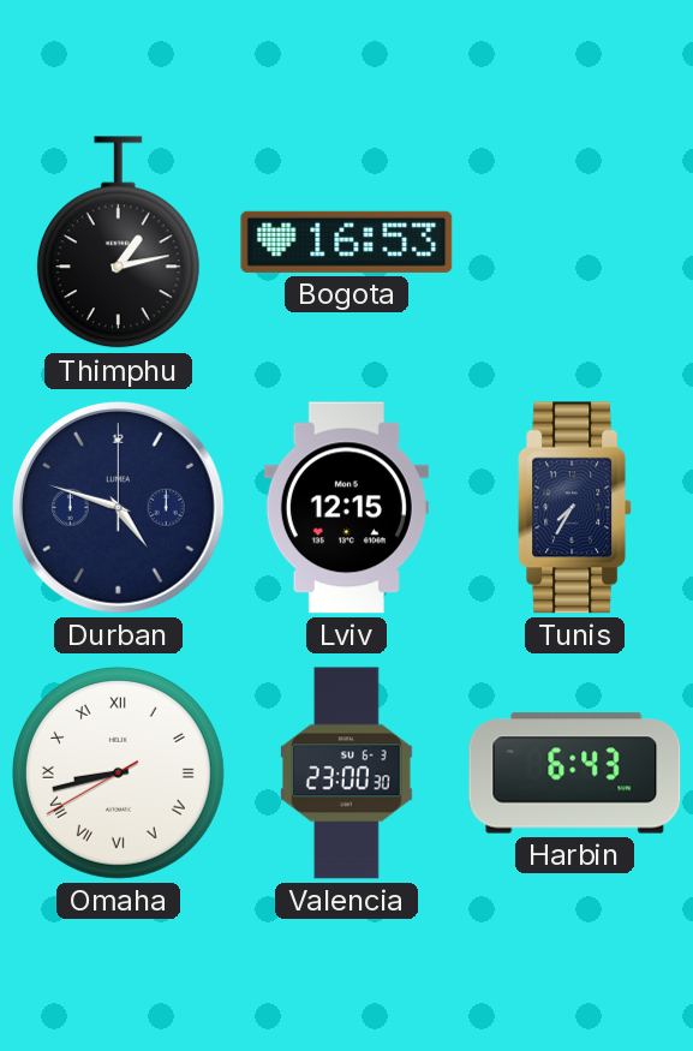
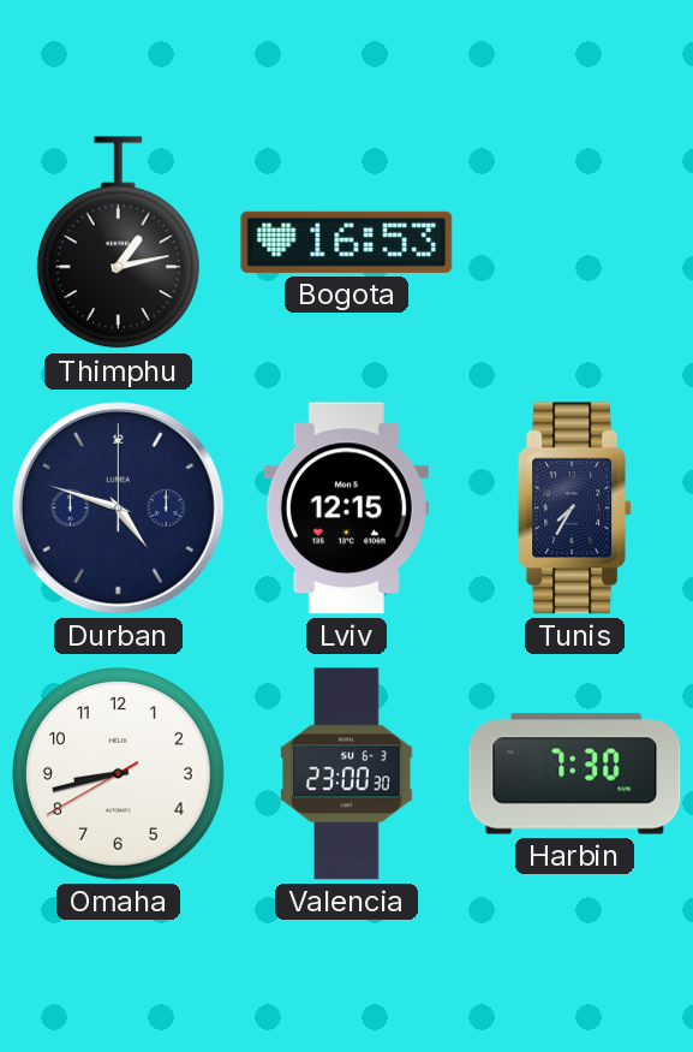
Omaha numerals: Roman -> Arabic (118, 773)
Harbin: 6:43 -> 7:30 (575, 774)
